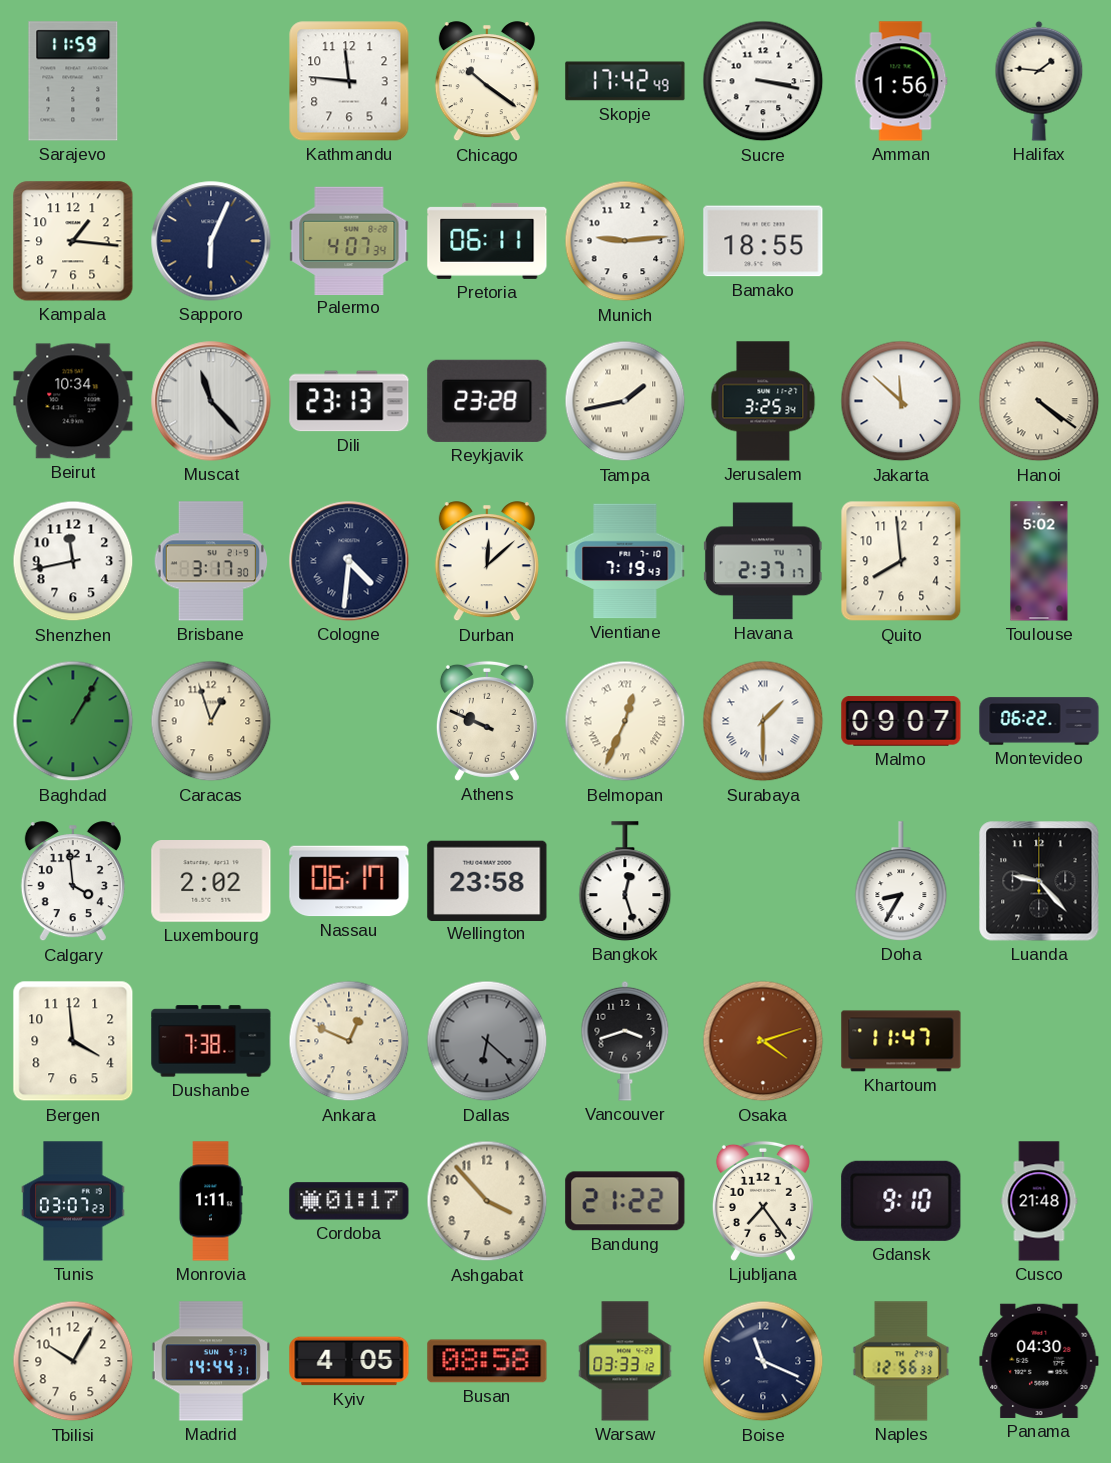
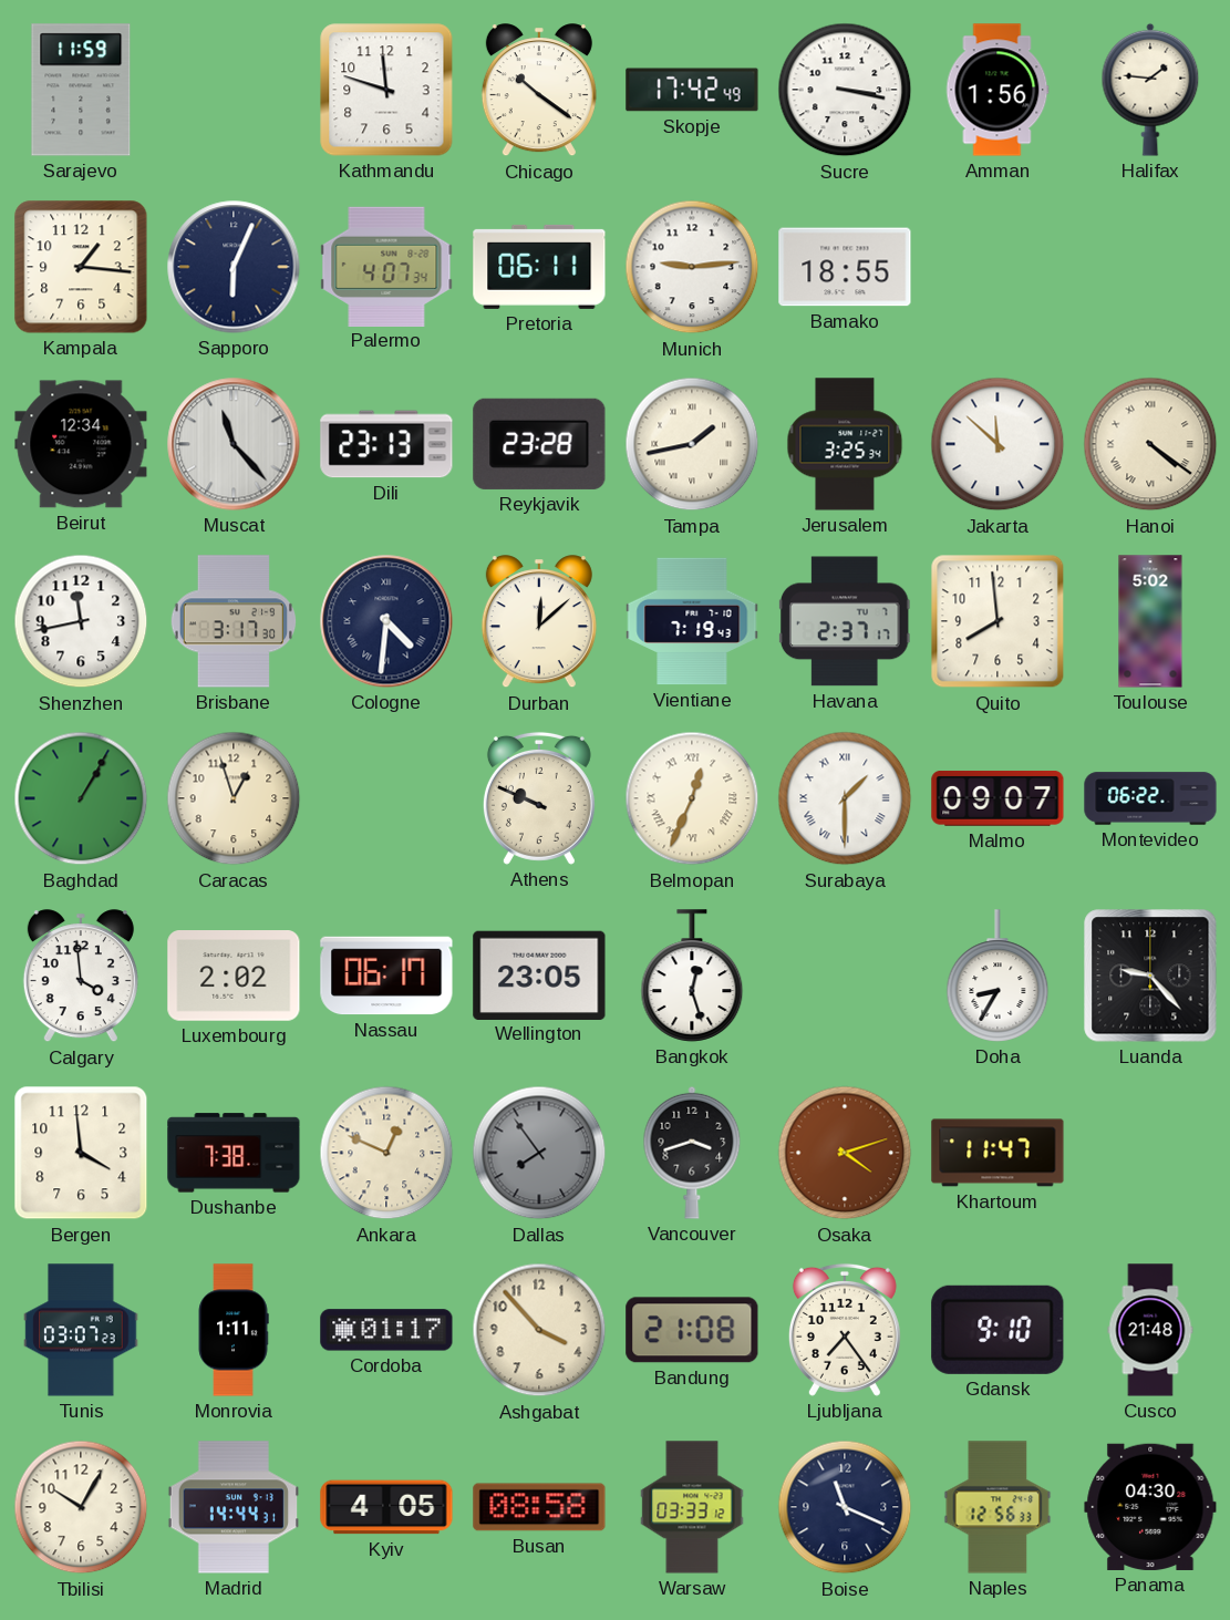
Kathmandu: 11:46 -> 11:48 (386, 90)
Beirut: 10:34 -> 12:34 (81, 444)
Wellington: 23:58 -> 23:05 (539, 974)
Dallas: 6:22 -> 7:54 (539, 1153)
Bandung: 21:22 -> 21:08 (692, 1330)
